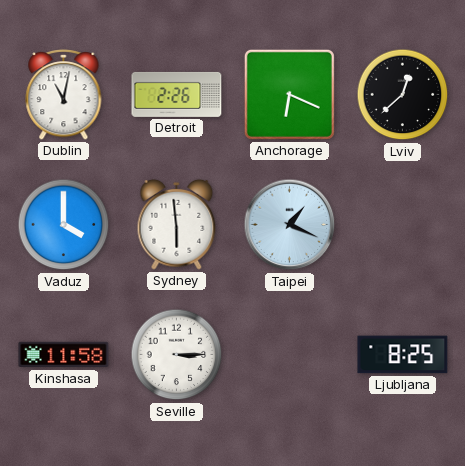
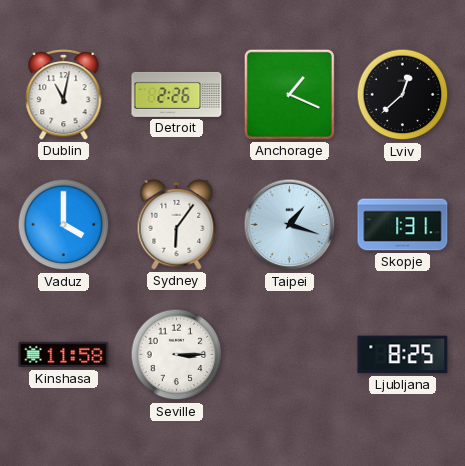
Anchorage: 6:19 -> 1:19 (289, 94)
Sydney: 5:59 -> 6:06 (177, 224)
Taipei: 1:19 -> 1:18 (290, 225)
Skopje: none -> 1:31 (403, 225)
